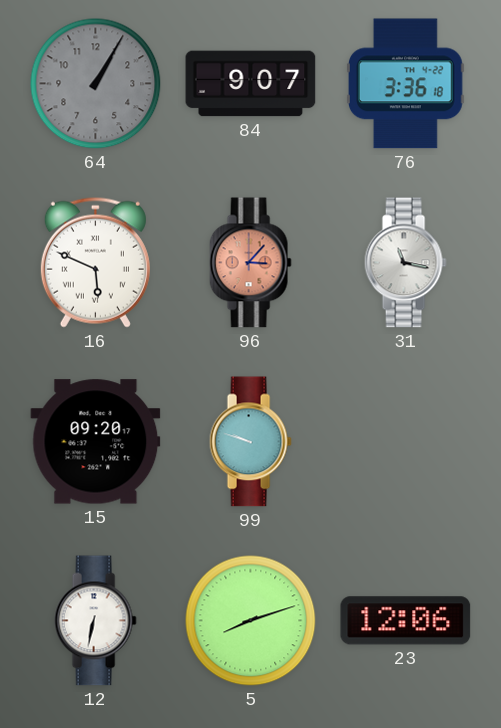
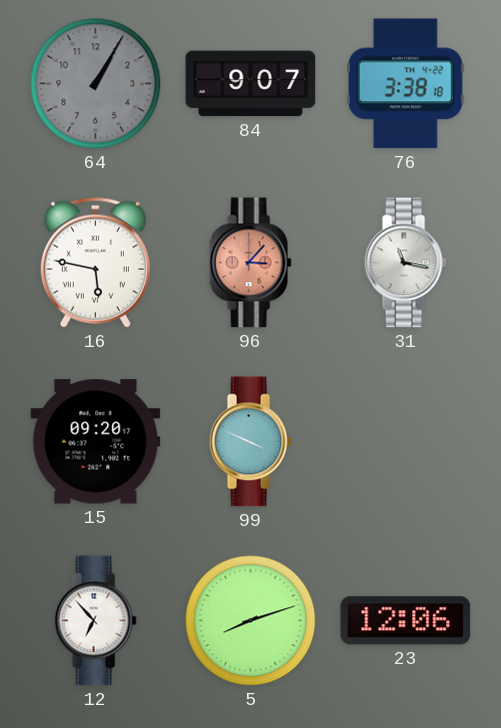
76: 3:36 -> 3:38 (405, 84)
16: 5:49 -> 5:47 (95, 262)
99: 9:48 -> 3:49 (250, 442)
12: 6:32 -> 6:53 (95, 621)
